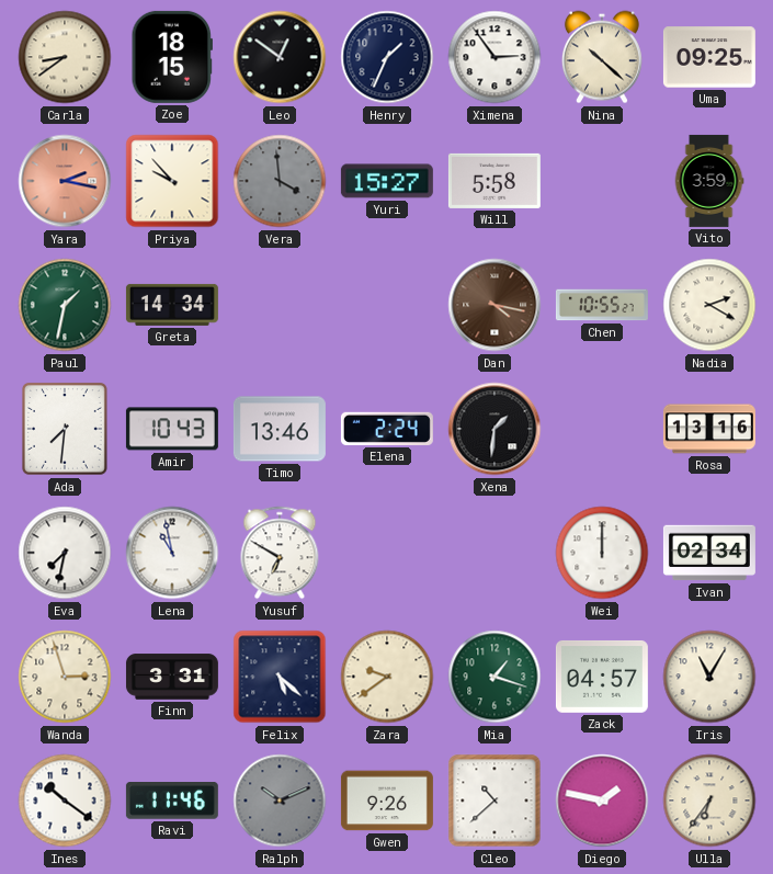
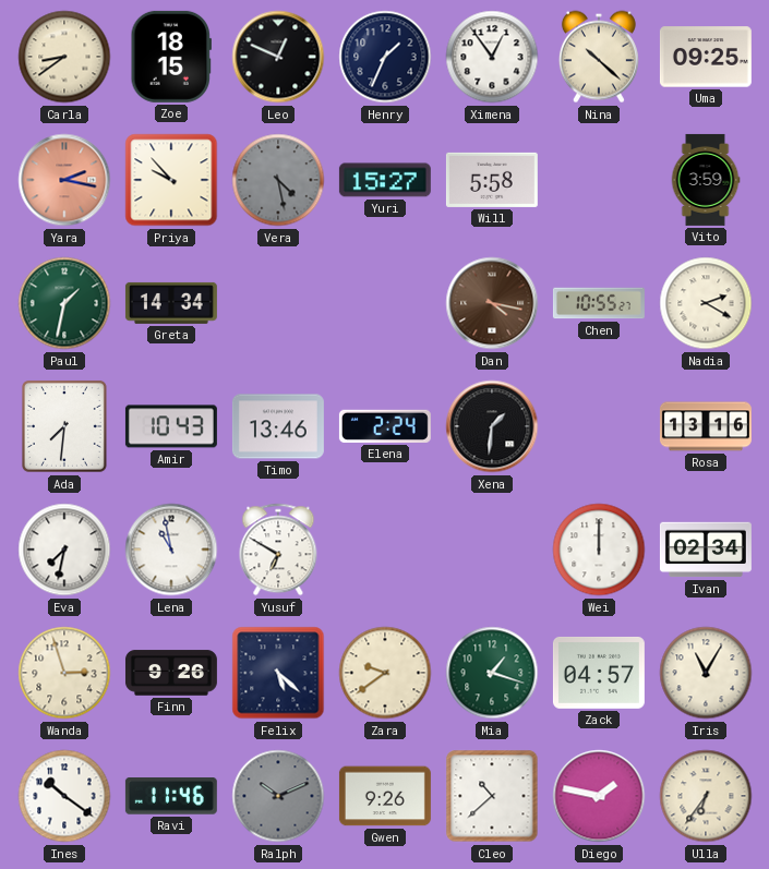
Leo: 12:51 -> 12:49 (278, 57)
Ximena: 2:54 -> 12:54 (492, 57)
Vera: 3:59 -> 4:28 (278, 180)
Finn: 3:31 -> 9:26 (171, 673)
